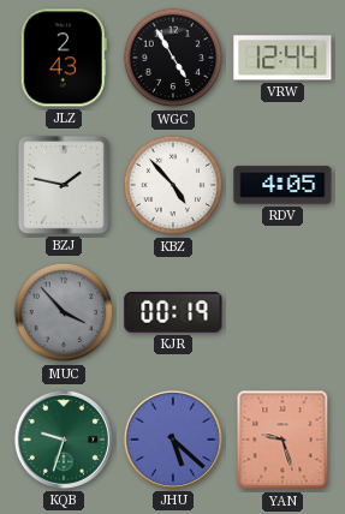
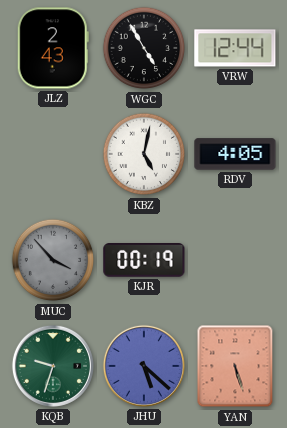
BZJ: 1:47 -> none (64, 185)
KBZ: 4:53 -> 5:02 (144, 154)
YAN: 9:27 -> 5:27 (235, 366)
